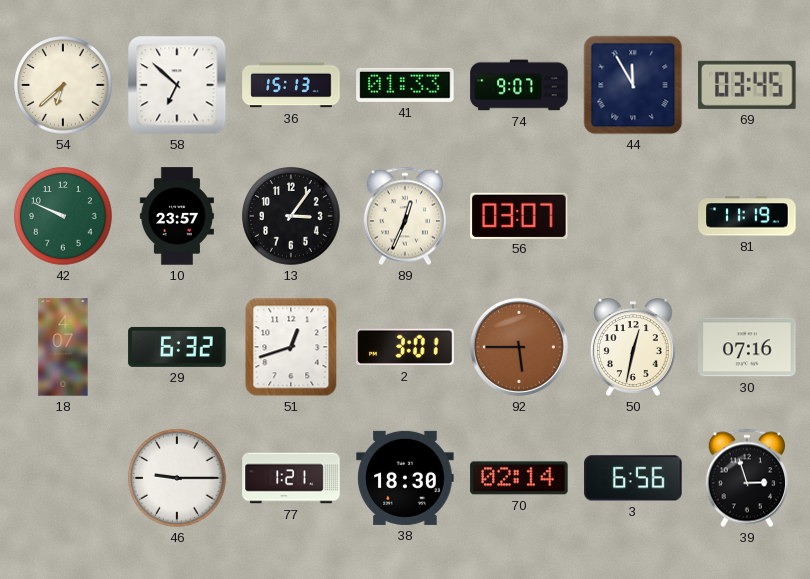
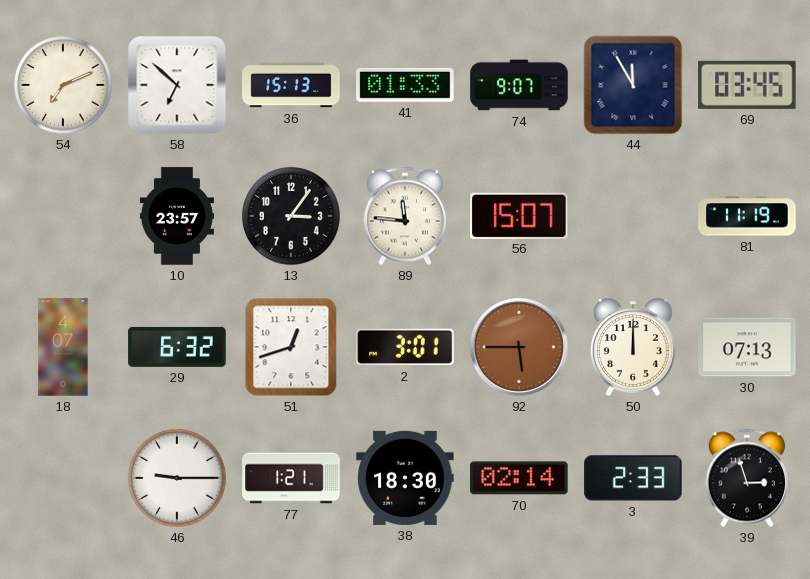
54: 6:38 -> 7:11 (63, 85)
42: 9:49 -> none (63, 216)
89: 12:34 -> 11:46 (405, 216)
56: 03:07 -> 15:07 (519, 215)
50: 12:32 -> 12:00 (633, 347)
30: 07:16 -> 07:13 (747, 347)
3: 6:56 -> 2:33 (633, 478)
